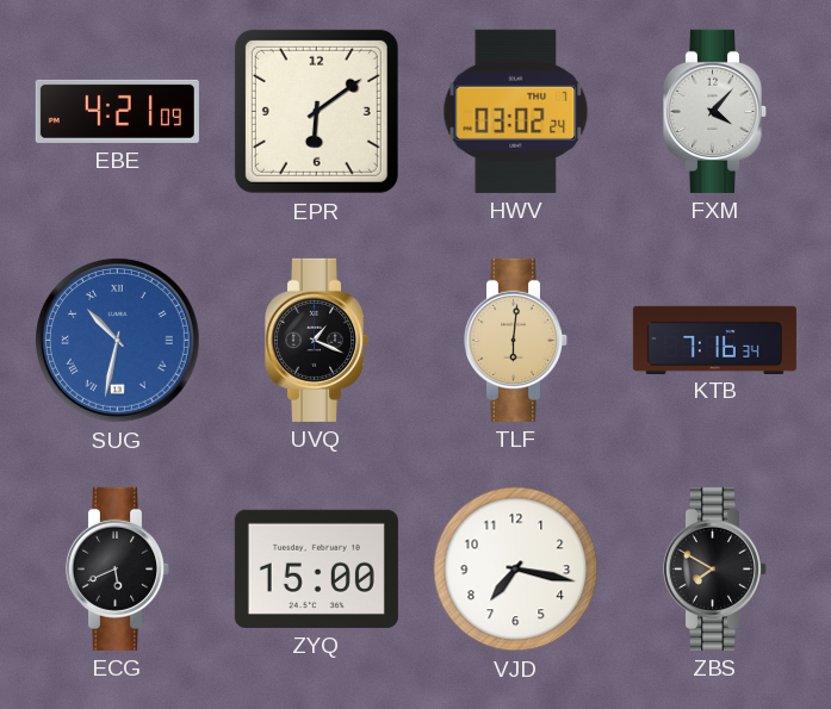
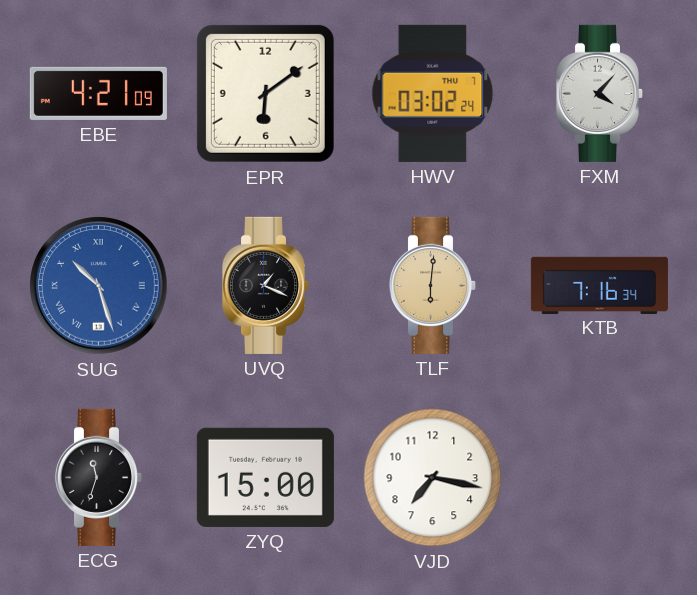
SUG: 10:32 -> 10:27 (99, 286)
ECG: 5:41 -> 11:33 (99, 477)
ZBS: 7:50 -> none (715, 568)
